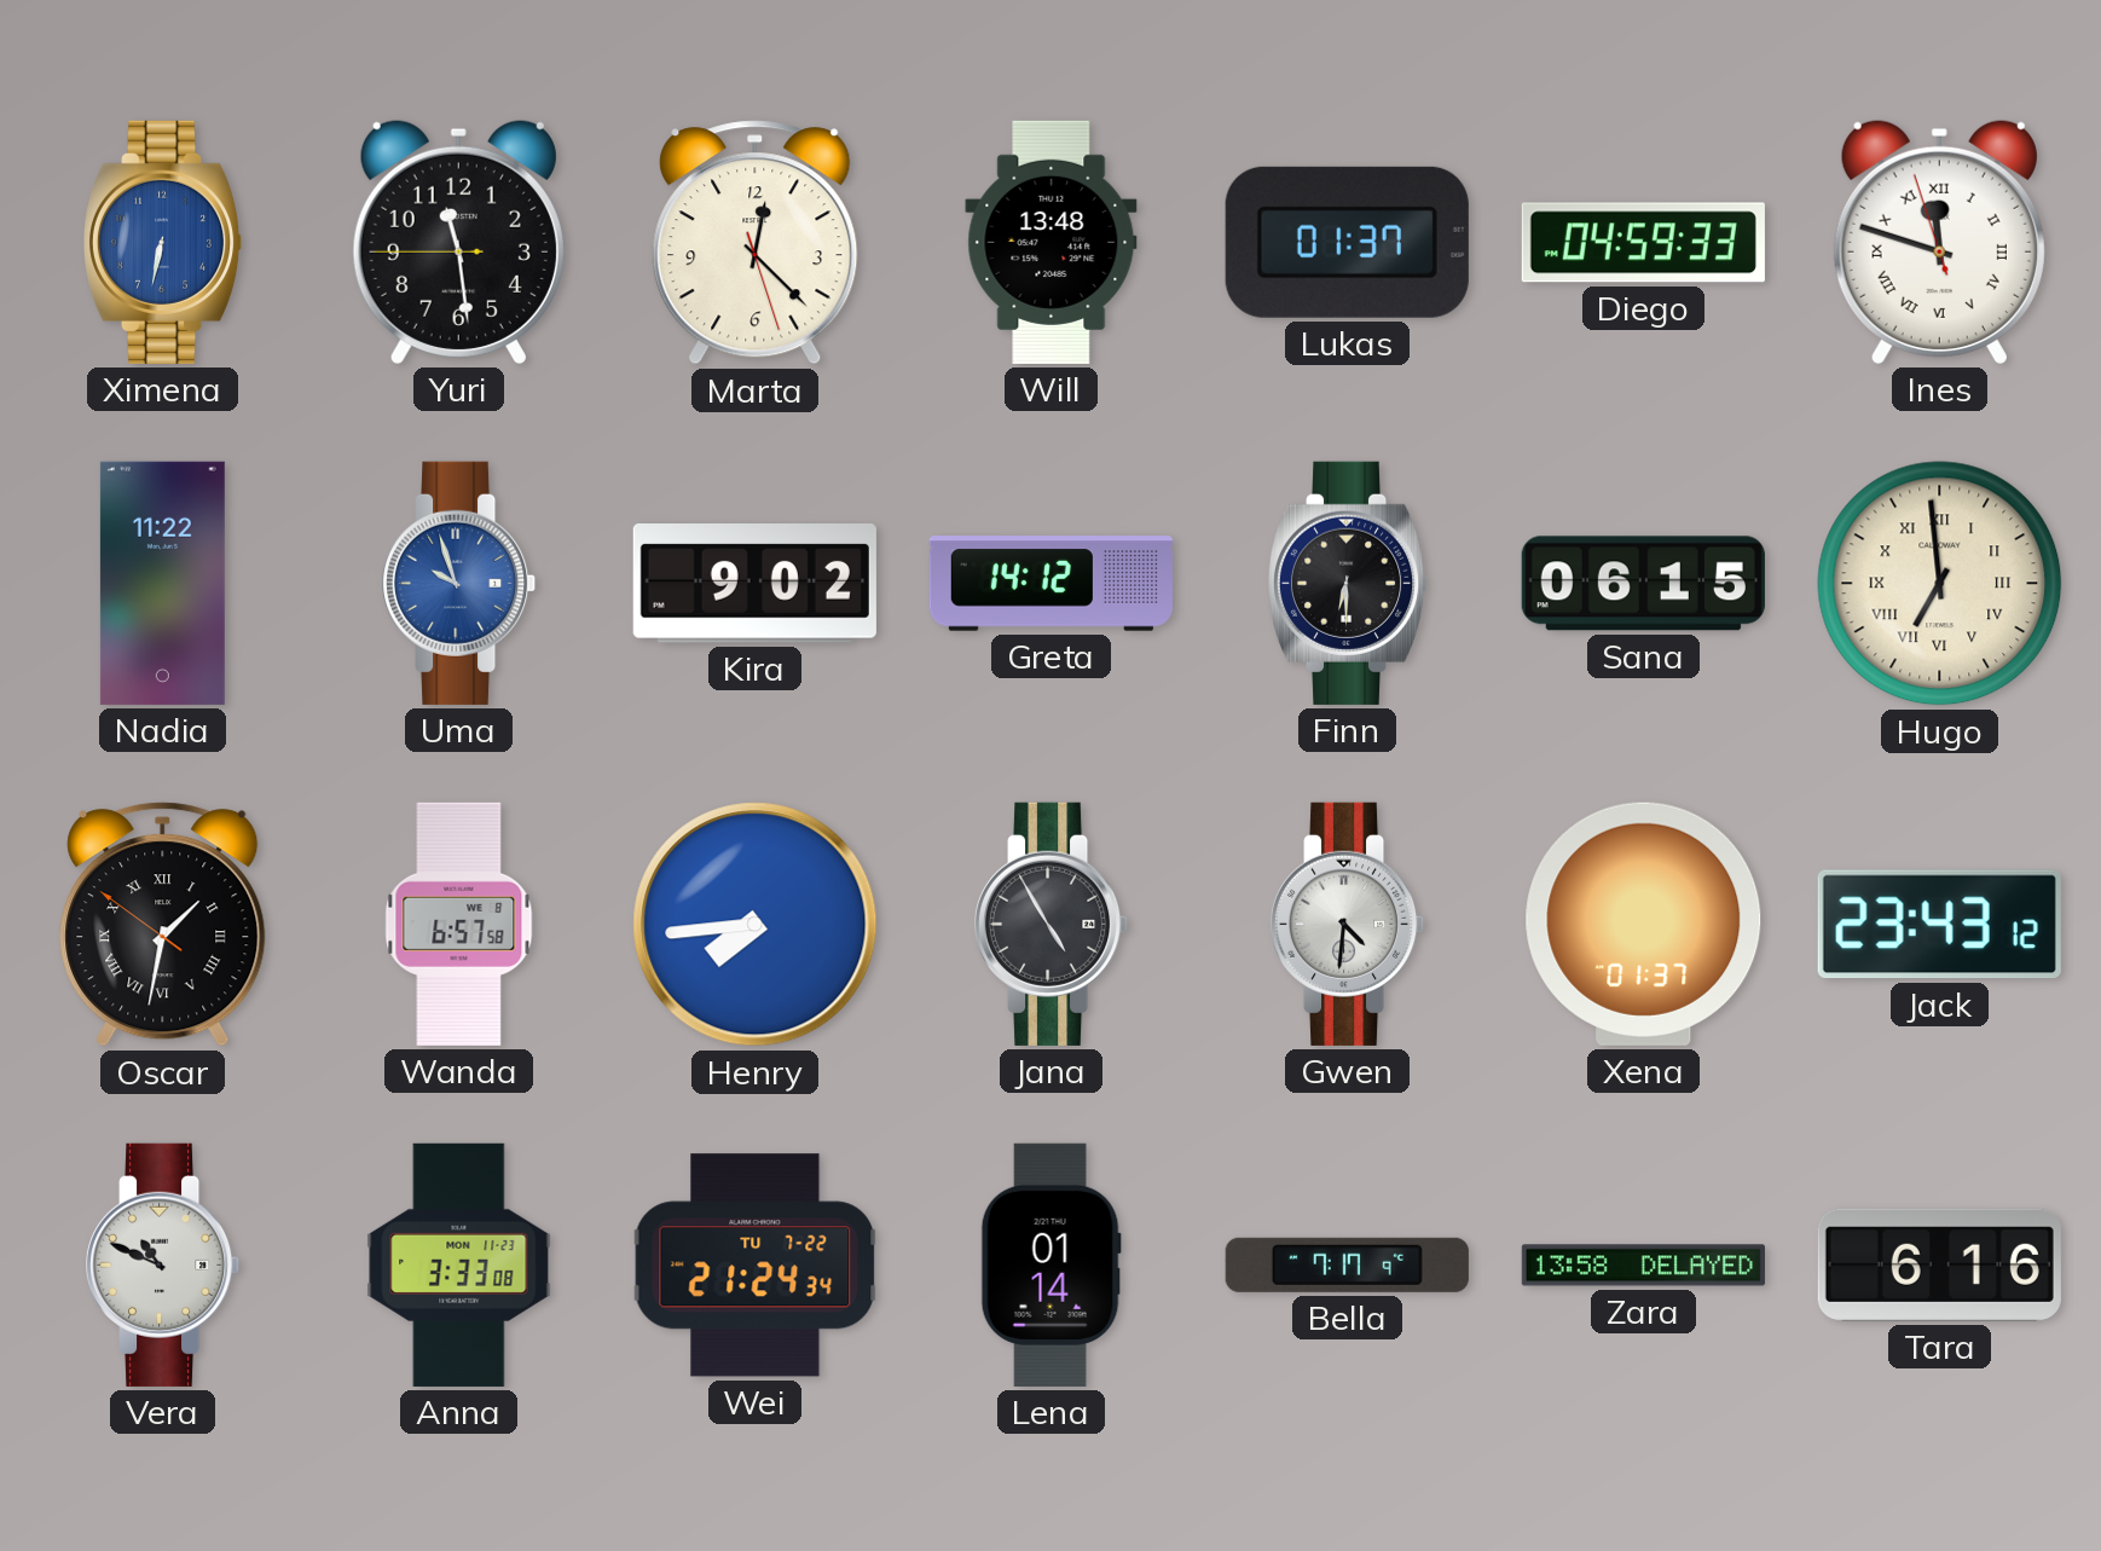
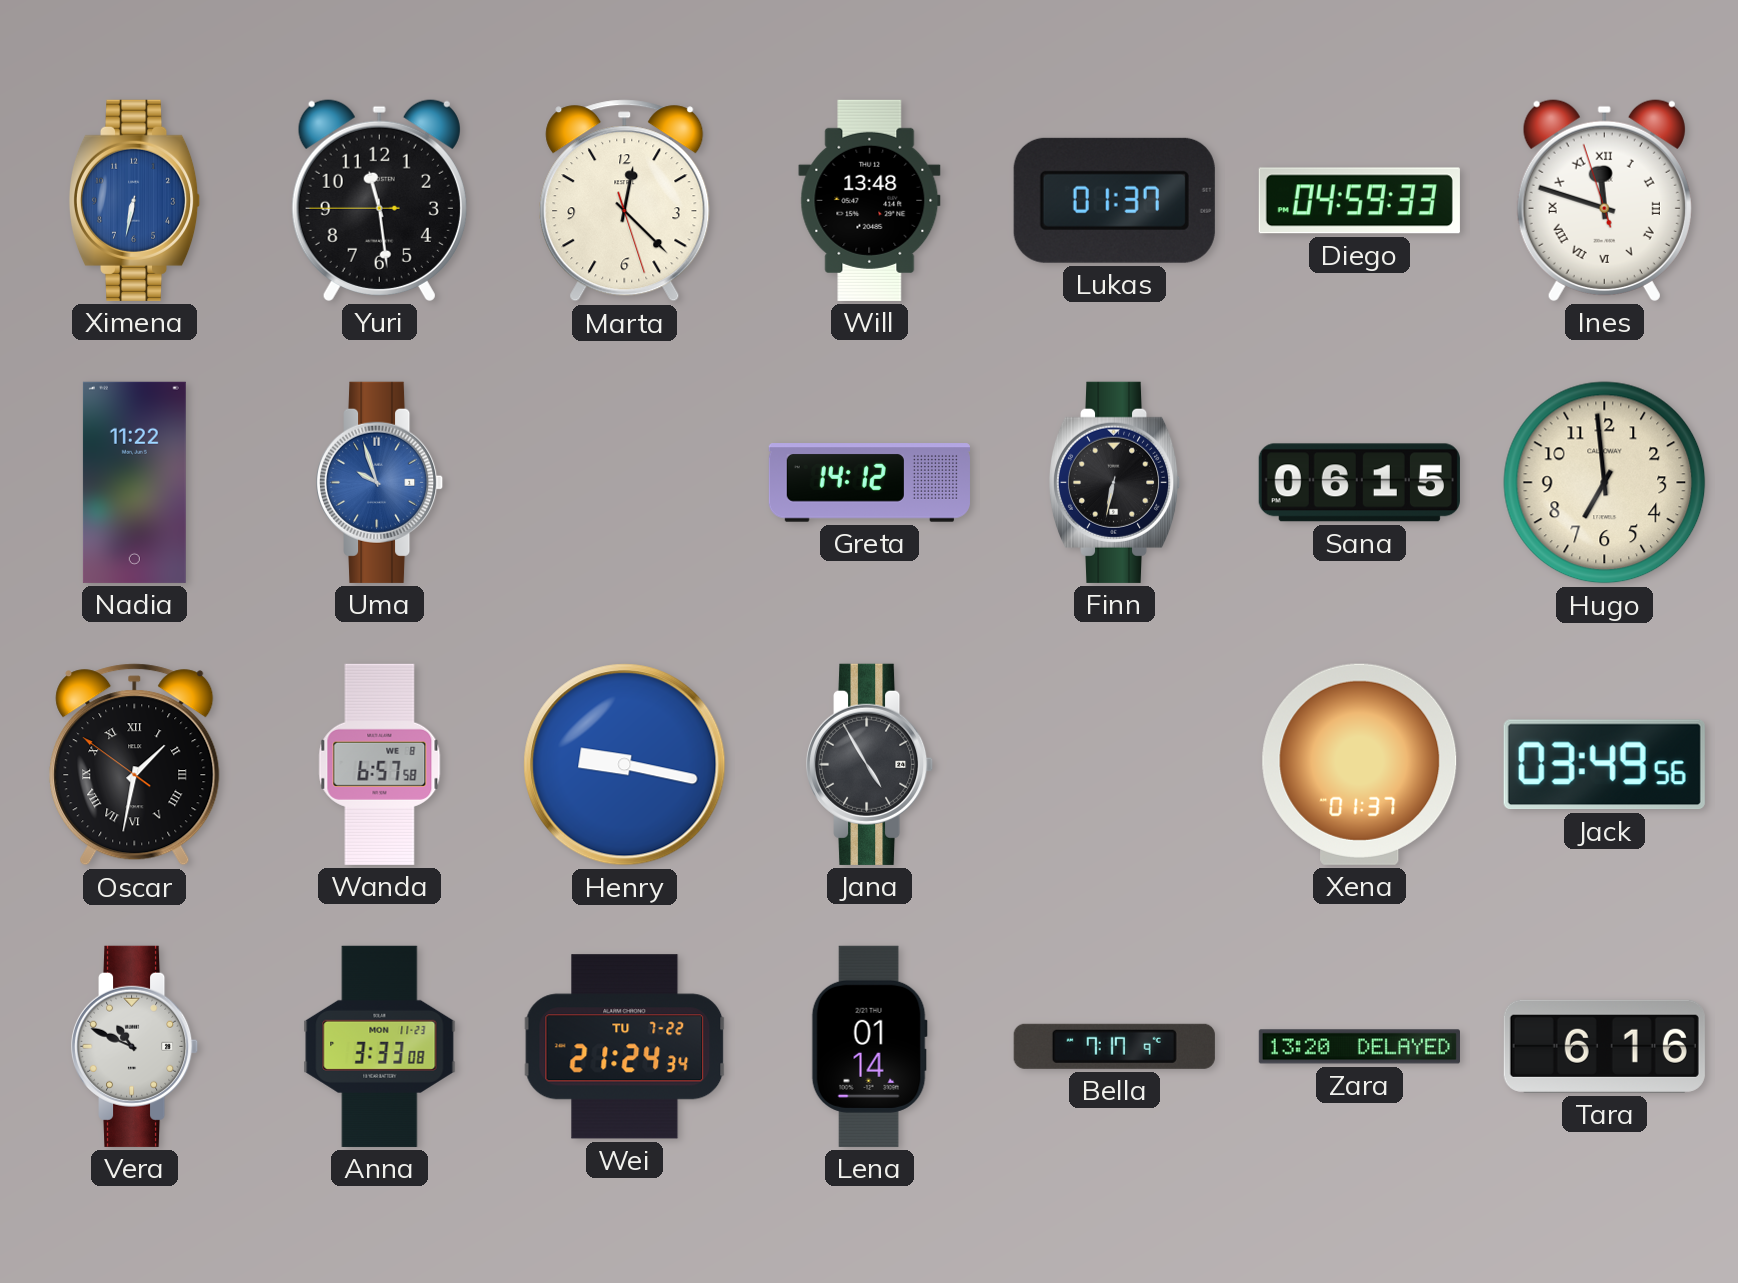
Kira: 9:02 -> none (754, 584)
Finn: 6:30 -> 6:32 (1115, 482)
Hugo numerals: Roman -> Arabic (1605, 483)
Henry: 7:44 -> 9:17 (625, 765)
Gwen: 4:31 -> none (1349, 924)
Jack: 23:43 -> 03:49 (1604, 765)
Zara: 13:58 -> 13:20 (1359, 1047)
